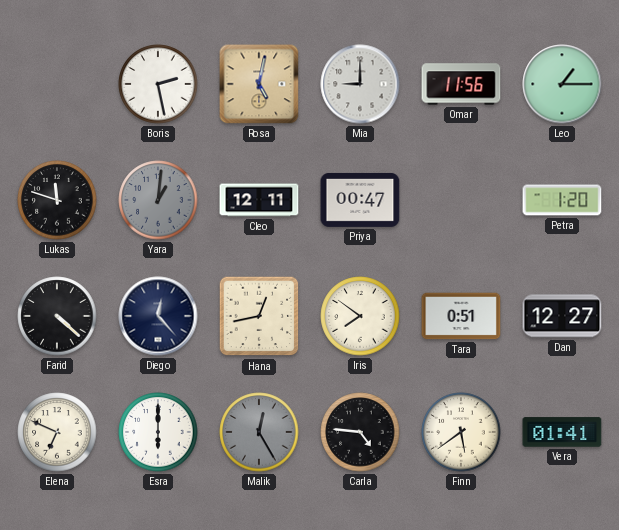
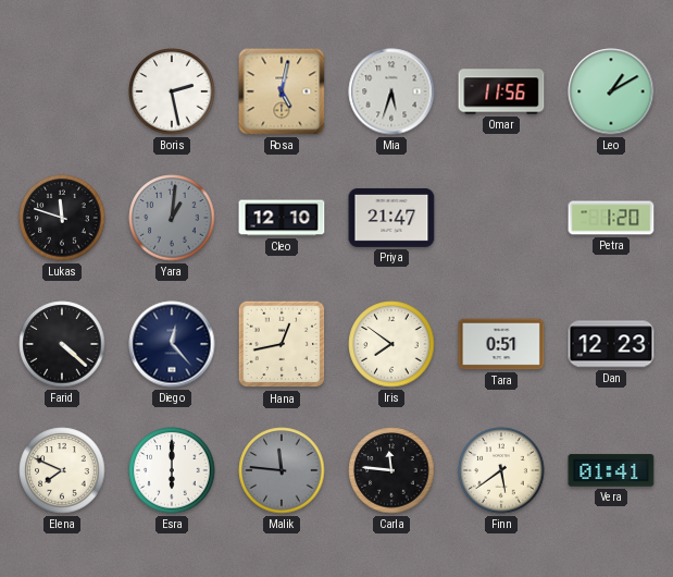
Mia: 9:00 -> 5:33 (391, 91)
Leo: 1:15 -> 1:10 (611, 91)
Cleo: 12:11 -> 12:10 (282, 218)
Priya: 00:47 -> 21:47 (391, 218)
Dan: 12:27 -> 12:23 (611, 344)
Elena: 6:49 -> 7:49 (62, 470)
Malik: 12:25 -> 11:46 (282, 470)
Carla: 4:46 -> 11:46 (391, 470)
